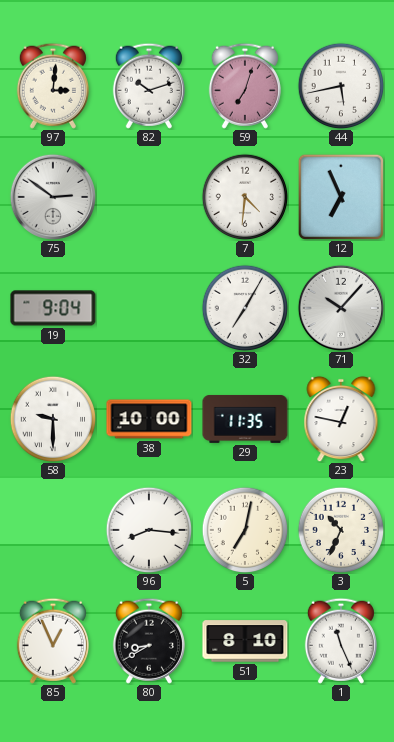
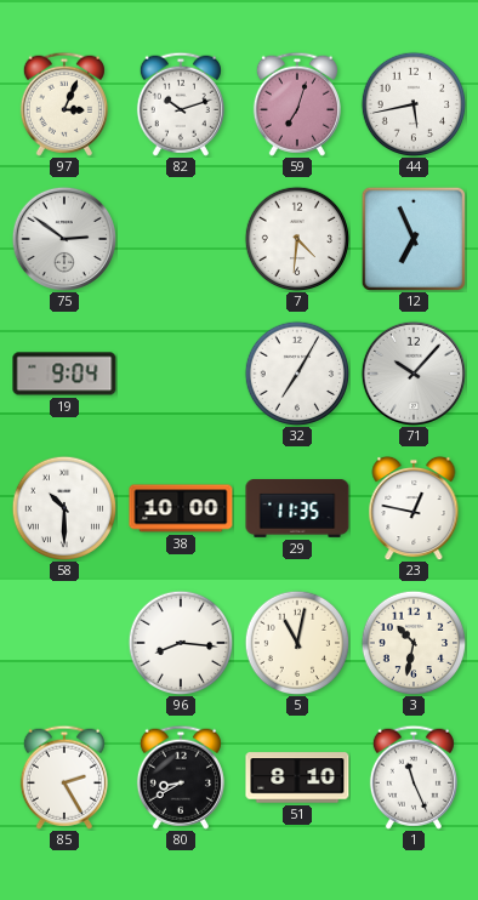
97: 3:01 -> 3:04 (64, 104)
58: 9:30 -> 10:30 (64, 508)
5: 7:02 -> 11:02 (297, 643)
3: 10:34 -> 10:32 (414, 643)
85: 12:56 -> 2:25 (64, 777)
